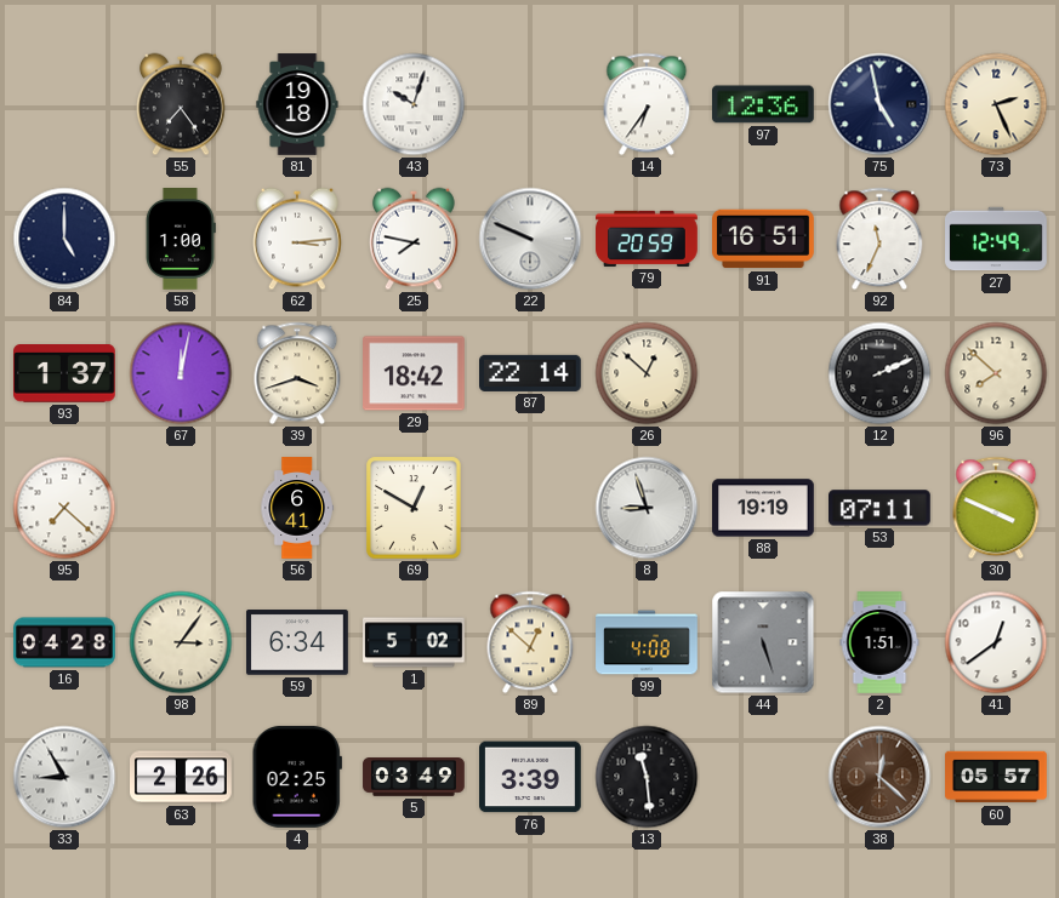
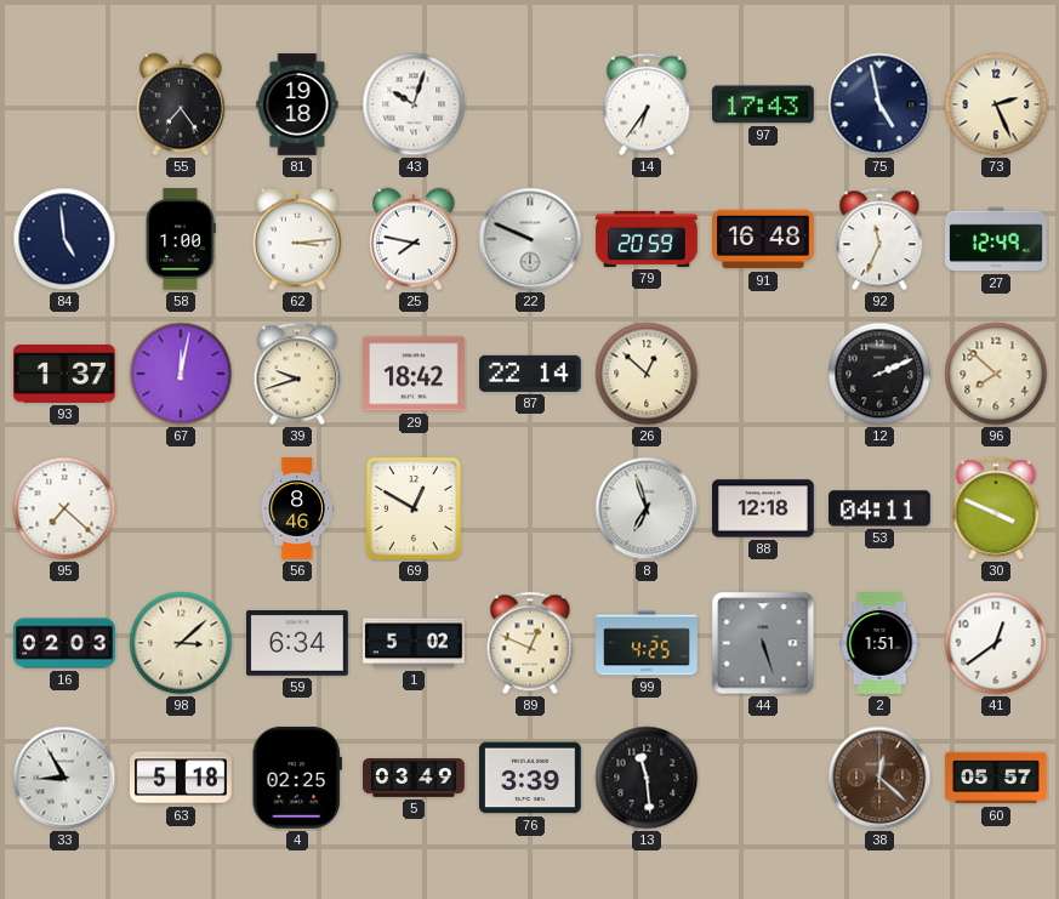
97: 12:36 -> 17:43 (764, 104)
84: 5:00 -> 4:59 (64, 239)
91: 16:51 -> 16:48 (764, 239)
39: 3:42 -> 9:42 (297, 374)
56: 6:41 -> 8:46 (297, 508)
8: 8:57 -> 6:57 (647, 508)
88: 19:19 -> 12:18 (763, 508)
53: 07:11 -> 04:11 (881, 508)
16: 04:28 -> 02:03 (64, 643)
98: 3:06 -> 3:08 (181, 643)
89: 12:52 -> 12:49 (530, 643)
99: 4:08 -> 4:25 (647, 643)
63: 2:26 -> 5:18 (181, 778)
